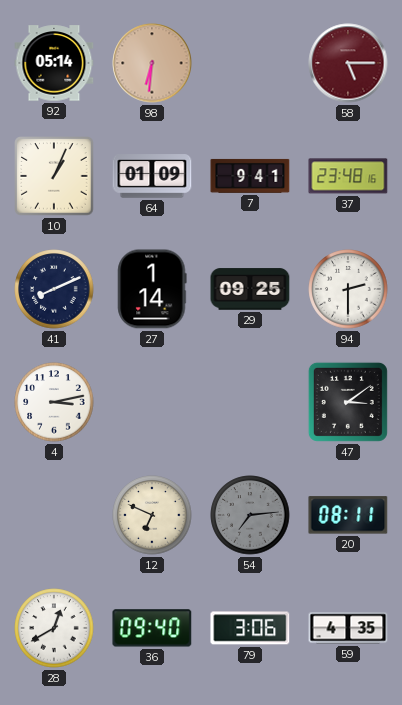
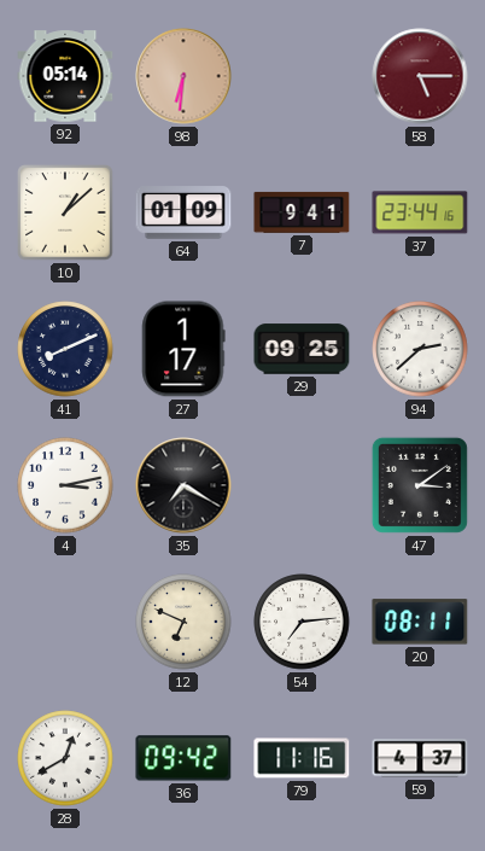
10: 1:04 -> 1:08 (65, 212)
37: 23:48 -> 23:44 (420, 212)
27: 1:14 -> 1:17 (183, 349)
94: 2:30 -> 2:38 (420, 349)
35: none -> 7:20 (183, 485)
54 dial: grey -> white (302, 622)
36: 09:40 -> 09:42 (183, 758)
79: 3:06 -> 11:16 (302, 758)
59: 4:35 -> 4:37 (420, 758)
